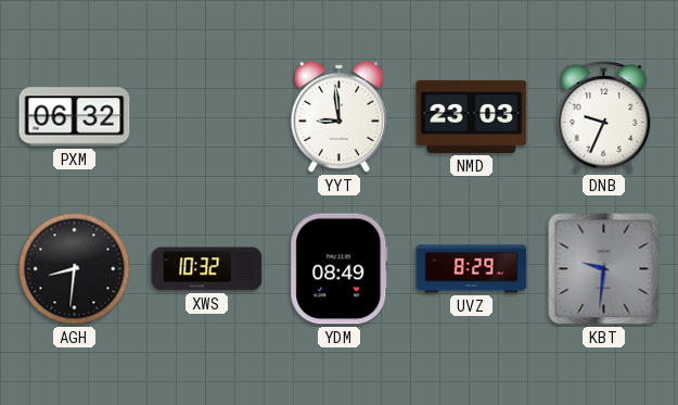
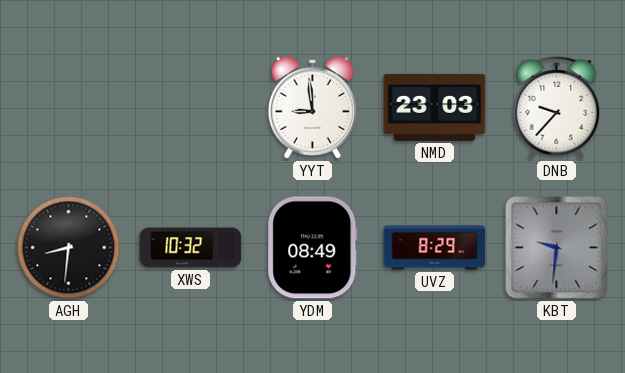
PXM: 06:32 -> none (75, 117)
DNB: 9:34 -> 9:37 (557, 108)
